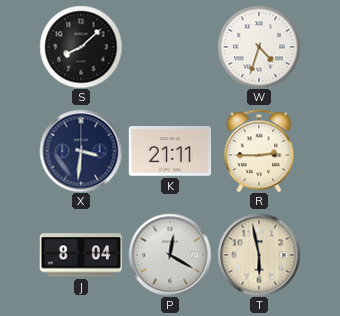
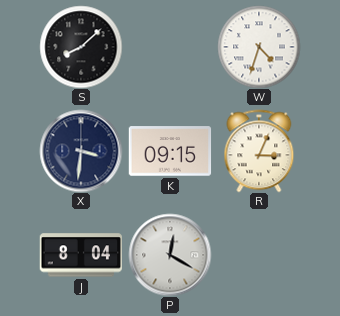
K: 21:11 -> 09:15 (170, 151)
R: 2:45 -> 3:04 (259, 151)
T: 5:58 -> none (259, 255)
